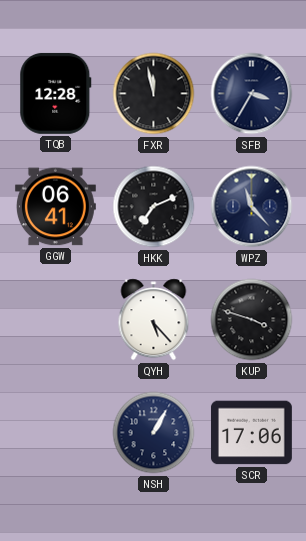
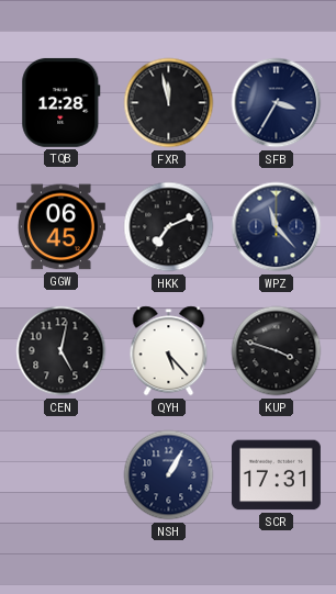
GGW: 06:41 -> 06:45 (60, 227)
CEN: none -> 5:02 (61, 351)
SCR: 17:06 -> 17:31 (276, 475)
